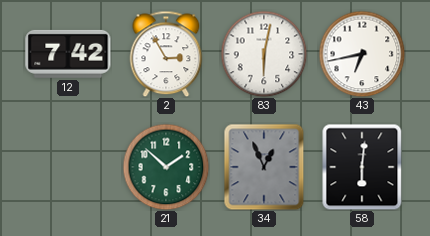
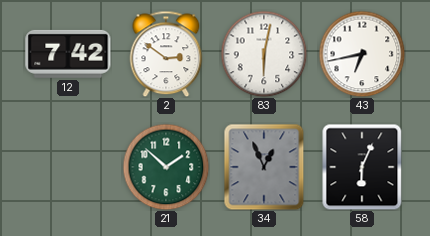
2: 2:55 -> 2:51 (166, 54)
58: 6:01 -> 6:04 (362, 167)
